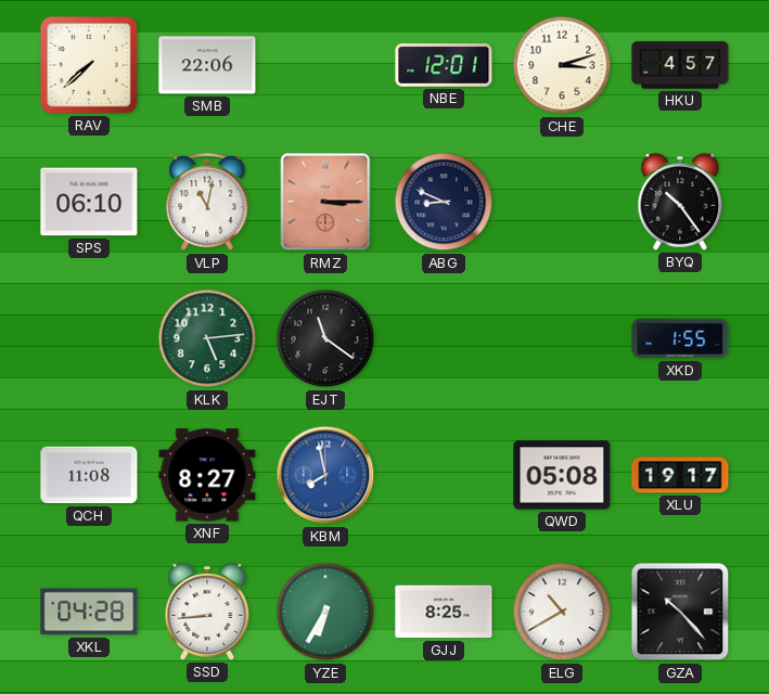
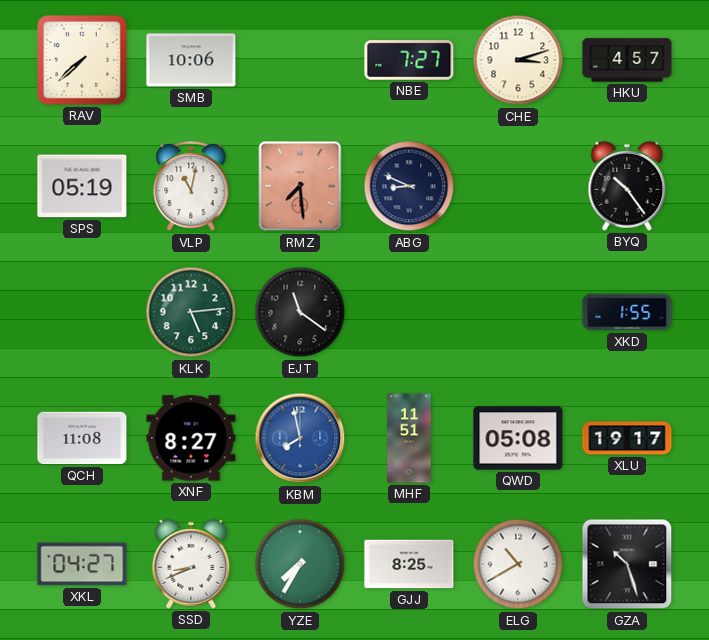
SMB: 22:06 -> 10:06 (191, 60)
NBE: 12:01 -> 7:27 (409, 60)
SPS: 06:10 -> 05:19 (82, 186)
RMZ: 3:15 -> 7:29 (300, 186)
MHF: none -> 11:51 (409, 438)
XKL: 04:28 -> 04:27 (82, 564)
SSD: 8:44 -> 8:41 (191, 565)
YZE: 6:35 -> 7:35 (300, 564)
GZA: 10:23 -> 10:27 (627, 564)
